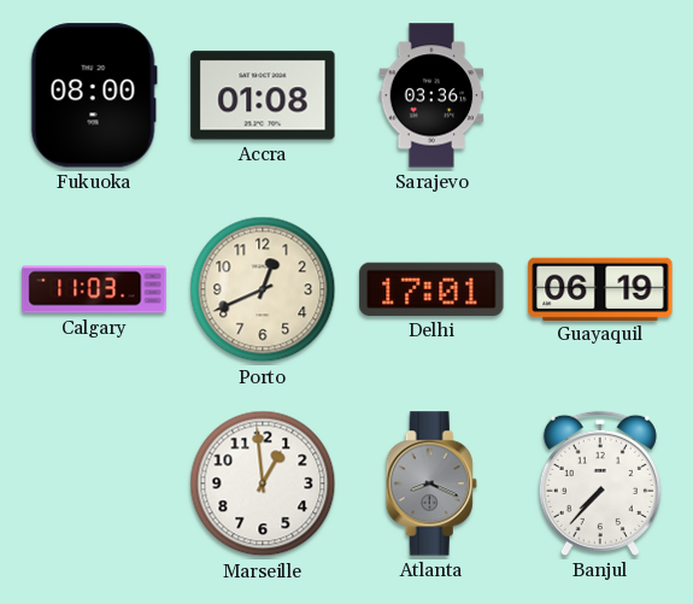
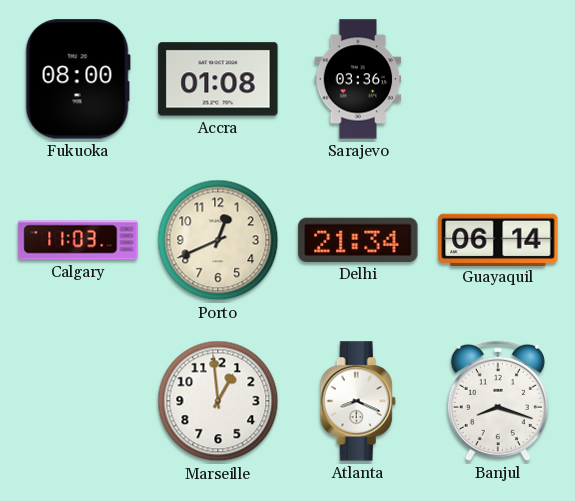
Delhi: 17:01 -> 21:34 (358, 240)
Guayaquil: 06:19 -> 06:14 (498, 239)
Atlanta dial: grey -> white (358, 401)
Banjul: 7:37 -> 8:18 (498, 401)
